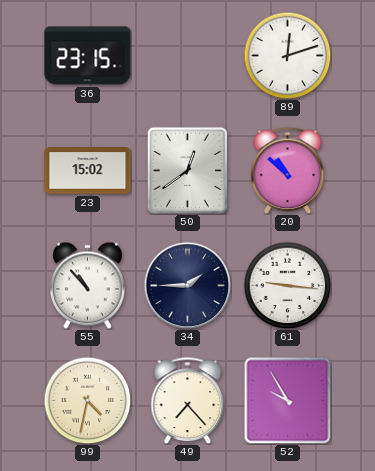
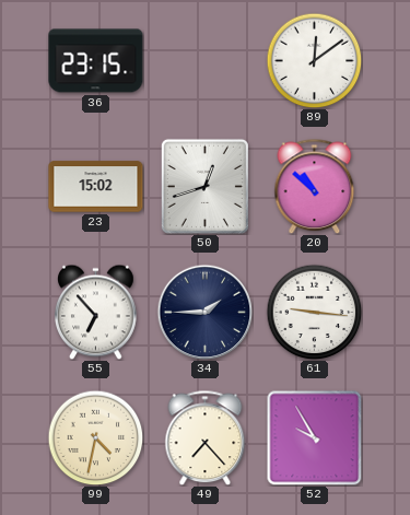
89: 12:12 -> 12:09 (314, 60)
50: 12:39 -> 12:42 (204, 186)
55: 10:53 -> 6:53 (96, 312)
